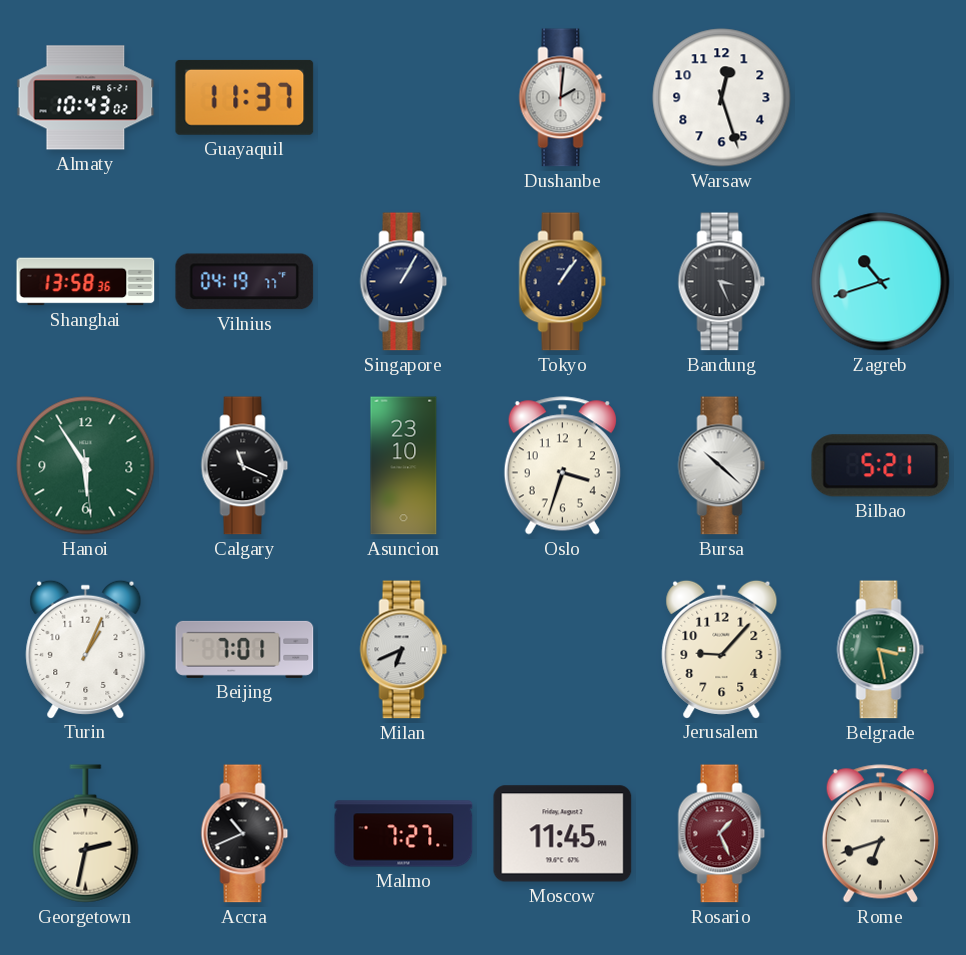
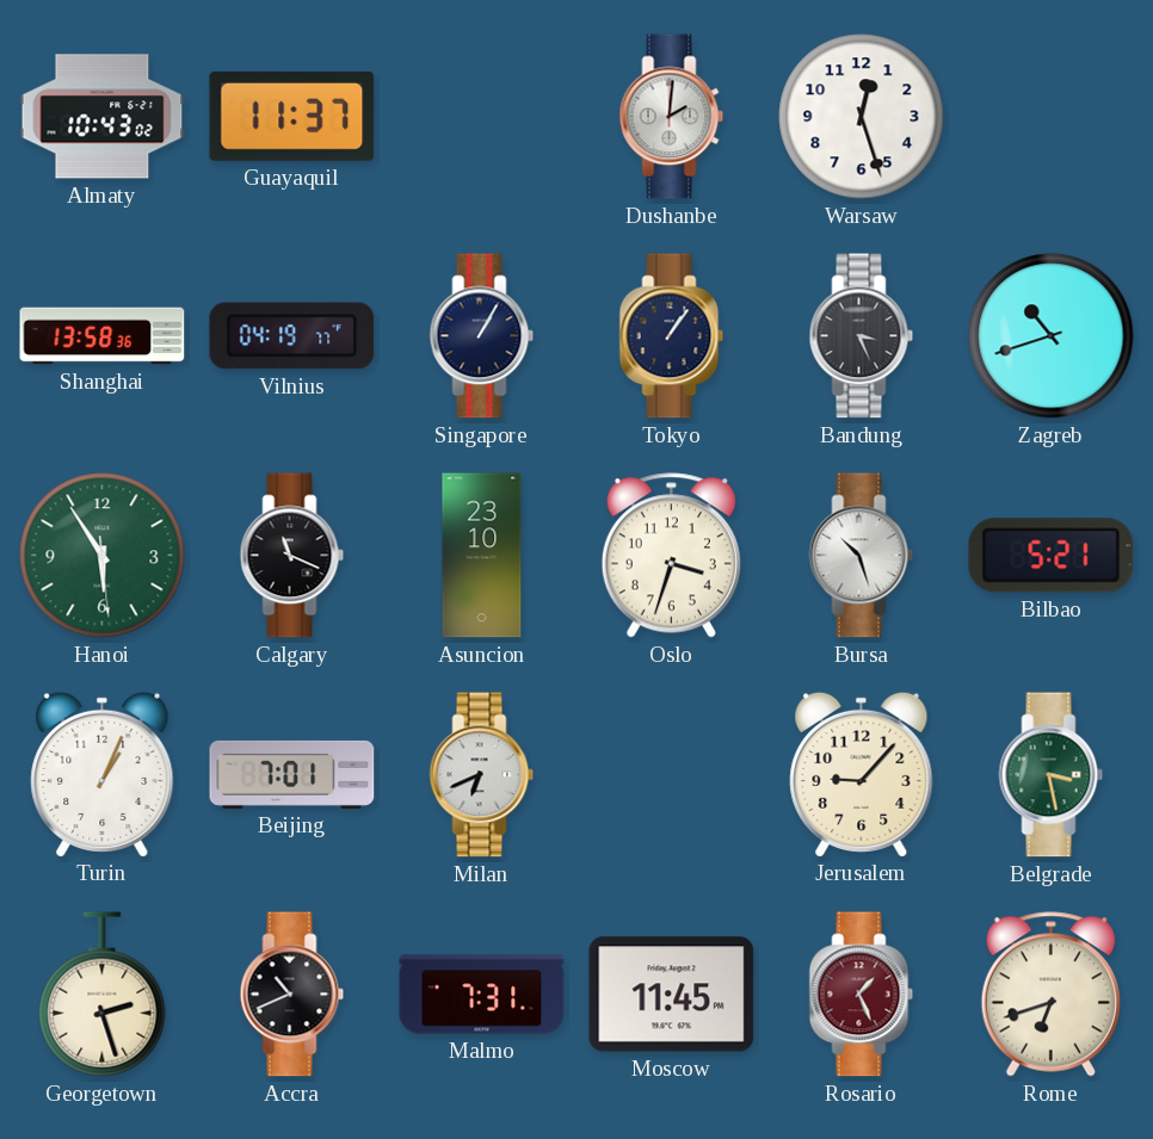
Bursa: 10:22 -> 10:27 (862, 556)
Georgetown: 2:32 -> 2:27 (103, 995)
Malmo: 7:27 -> 7:31 (482, 995)
